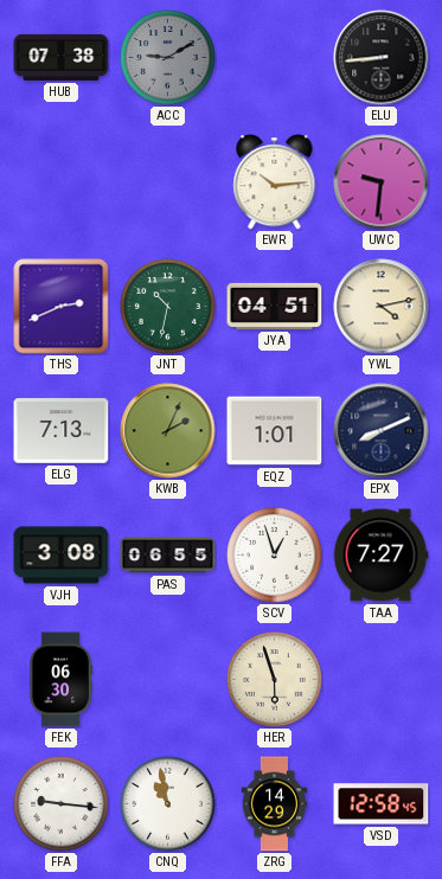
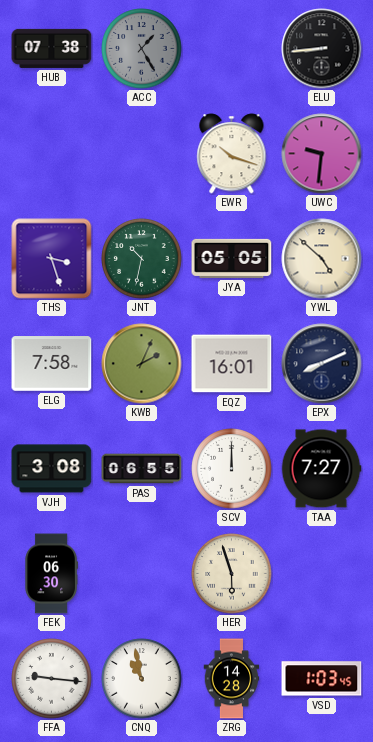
ACC: 9:10 -> 1:25 (142, 49)
EWR: 10:14 -> 10:18 (232, 154)
THS: 2:41 -> 3:27 (52, 259)
JYA: 04:51 -> 05:05 (232, 258)
YWL: 4:13 -> 4:52 (322, 259)
ELG: 7:13 -> 7:58 (52, 364)
EQZ: 1:01 -> 16:01 (232, 364)
SCV: 12:57 -> 12:00 (232, 469)
ZRG: 14:29 -> 14:28 (232, 679)
VSD: 12:58 -> 1:03 (322, 679)
